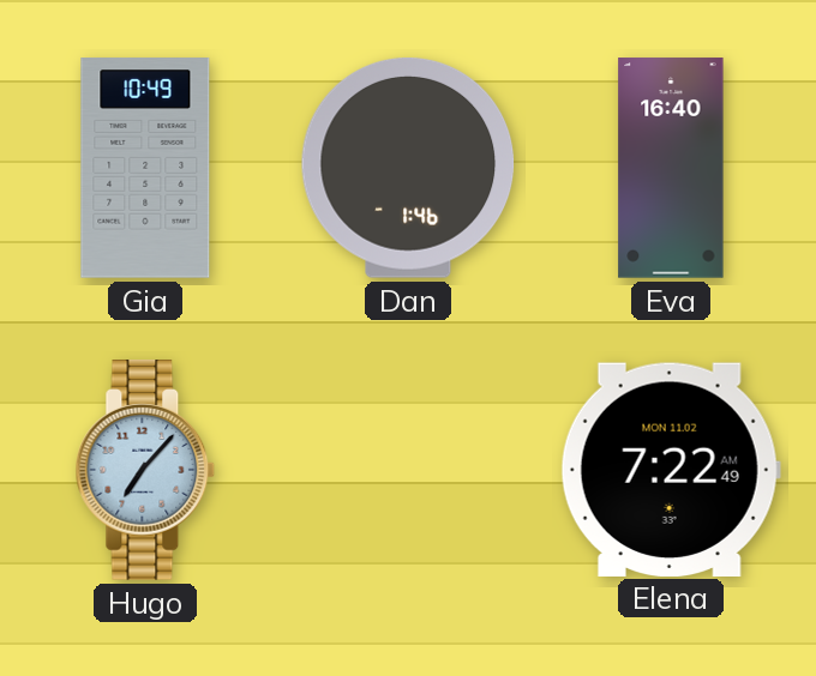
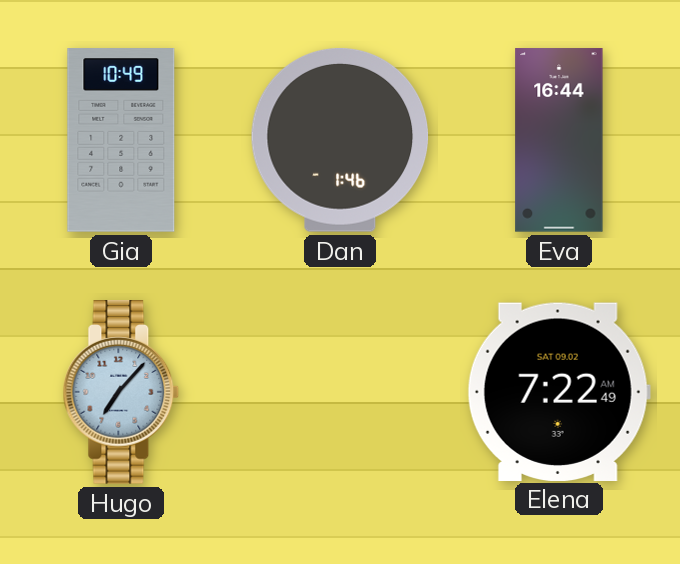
Eva: 16:40 -> 16:44 (559, 140)
Elena date: MON 11.02 -> SAT 09.02 (559, 391)
